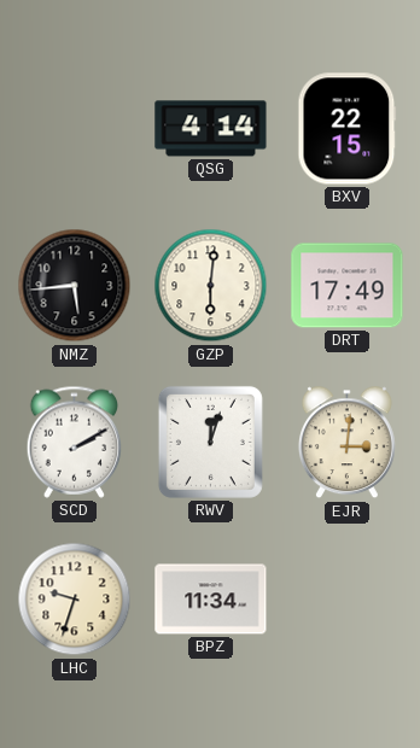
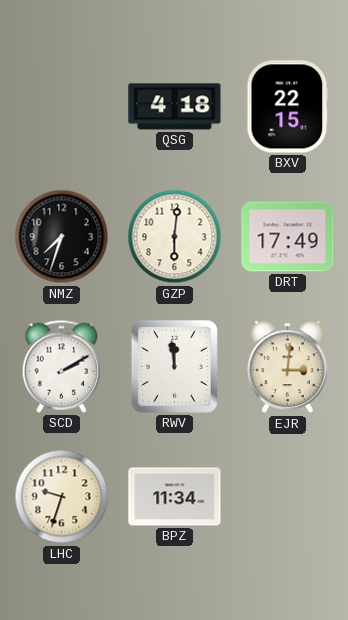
QSG: 4:14 -> 4:18 (175, 107)
NMZ: 5:44 -> 7:33 (62, 237)
RWV: 12:03 -> 11:59 (174, 366)
